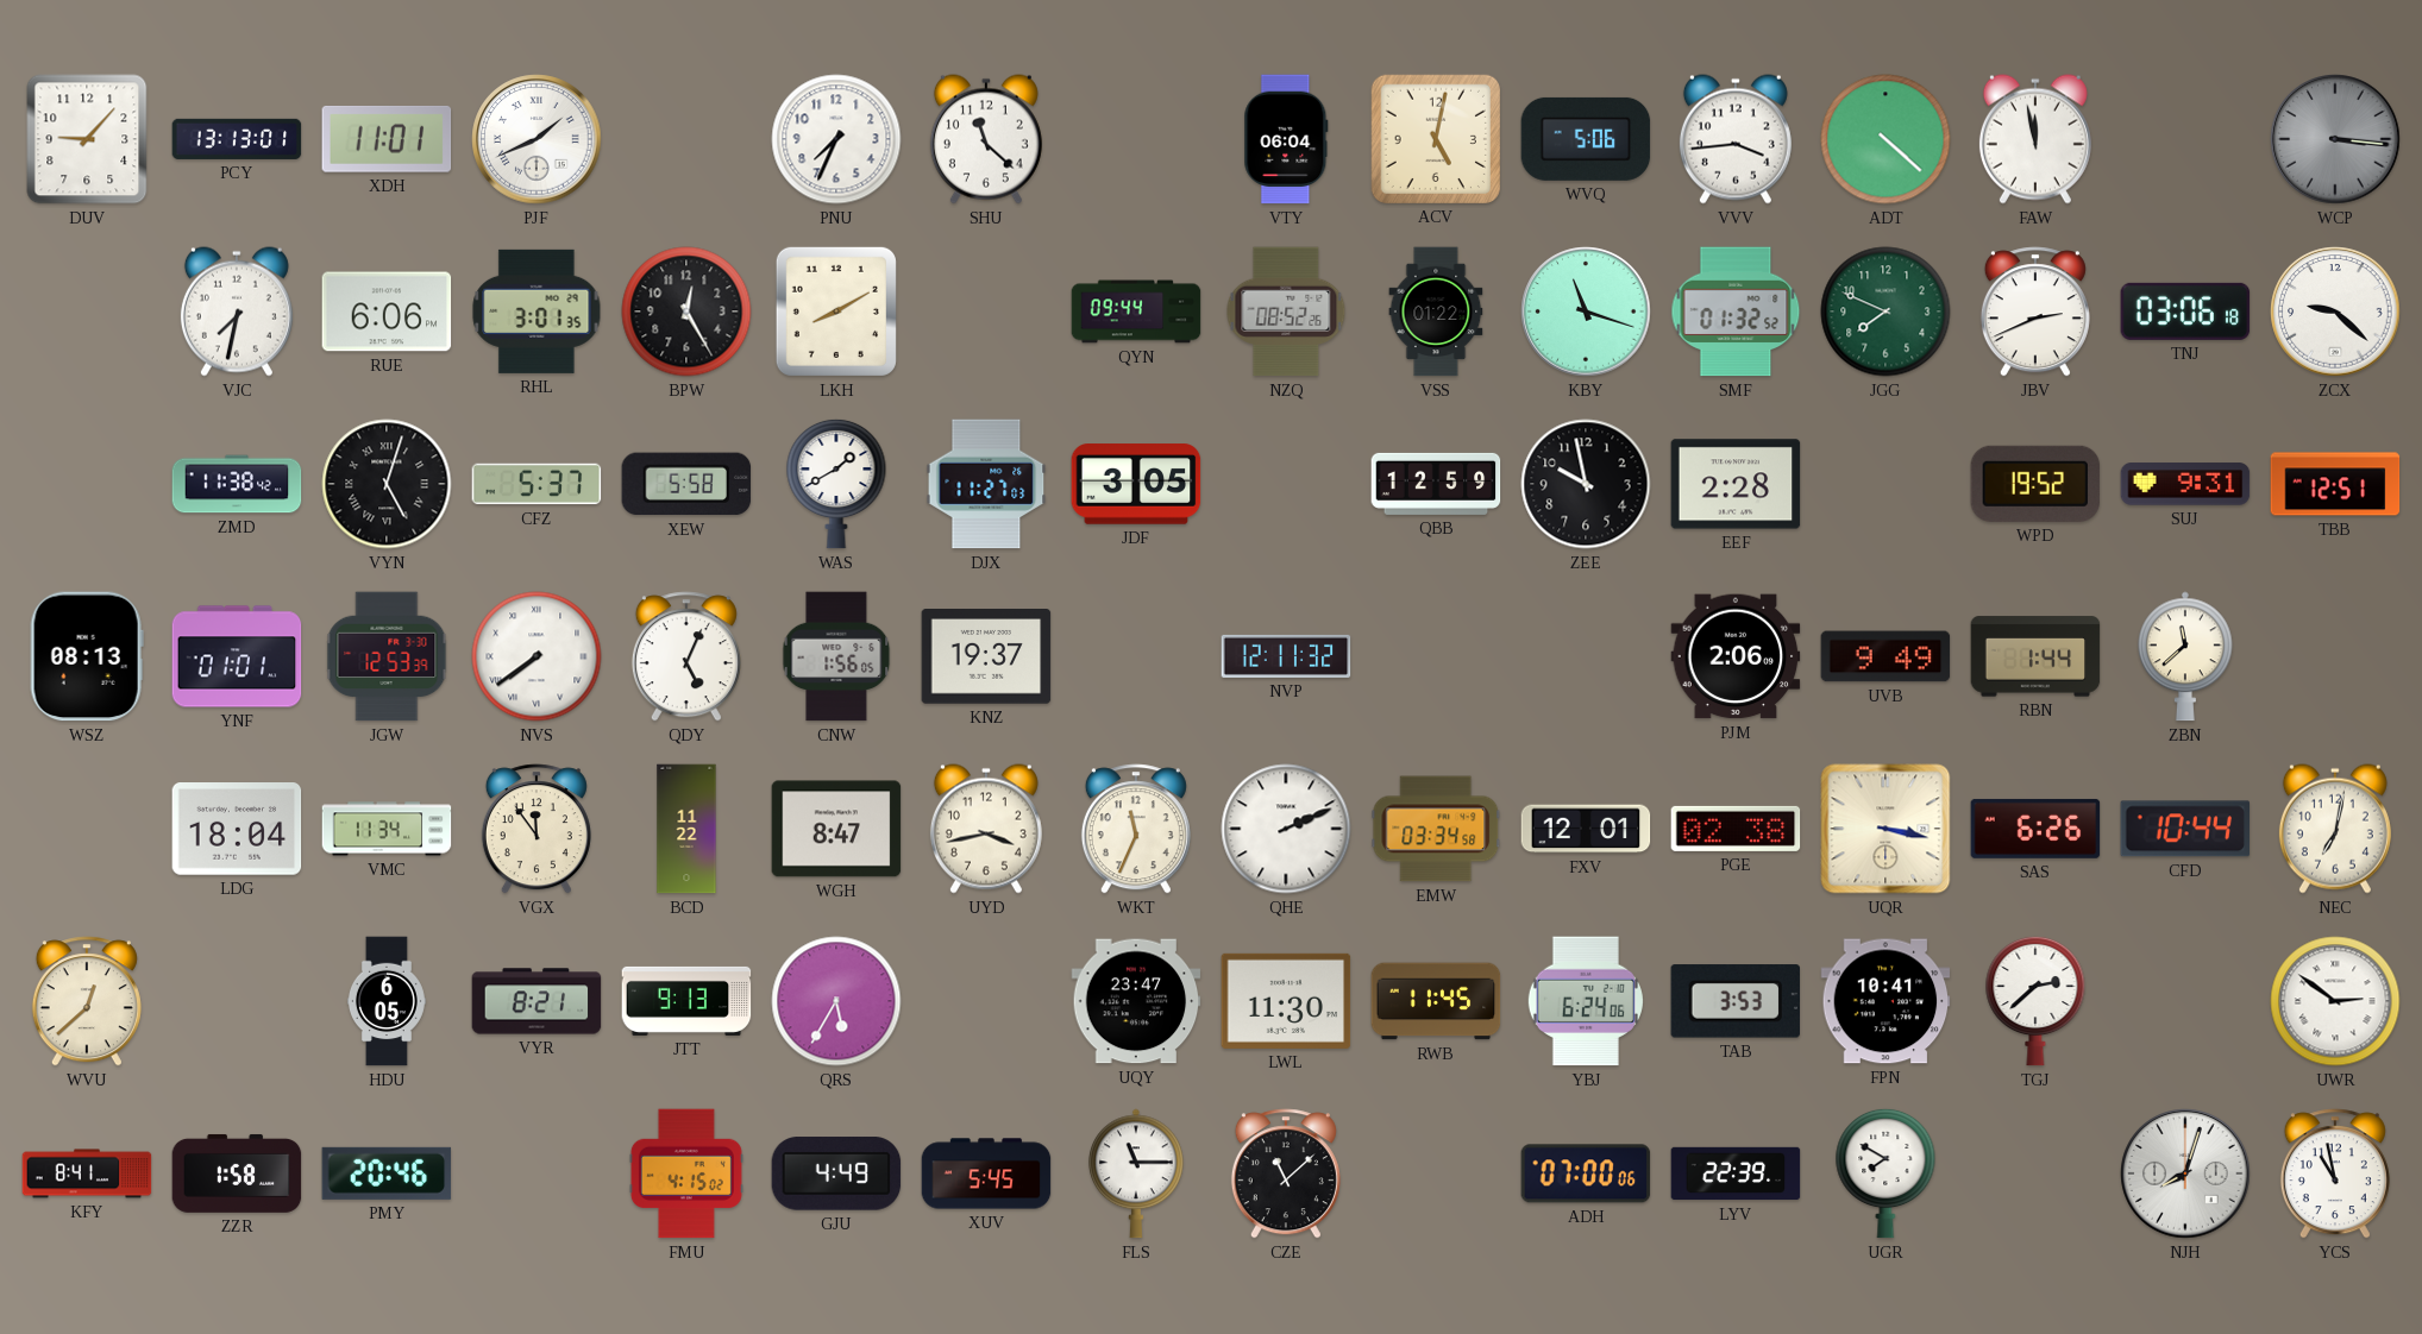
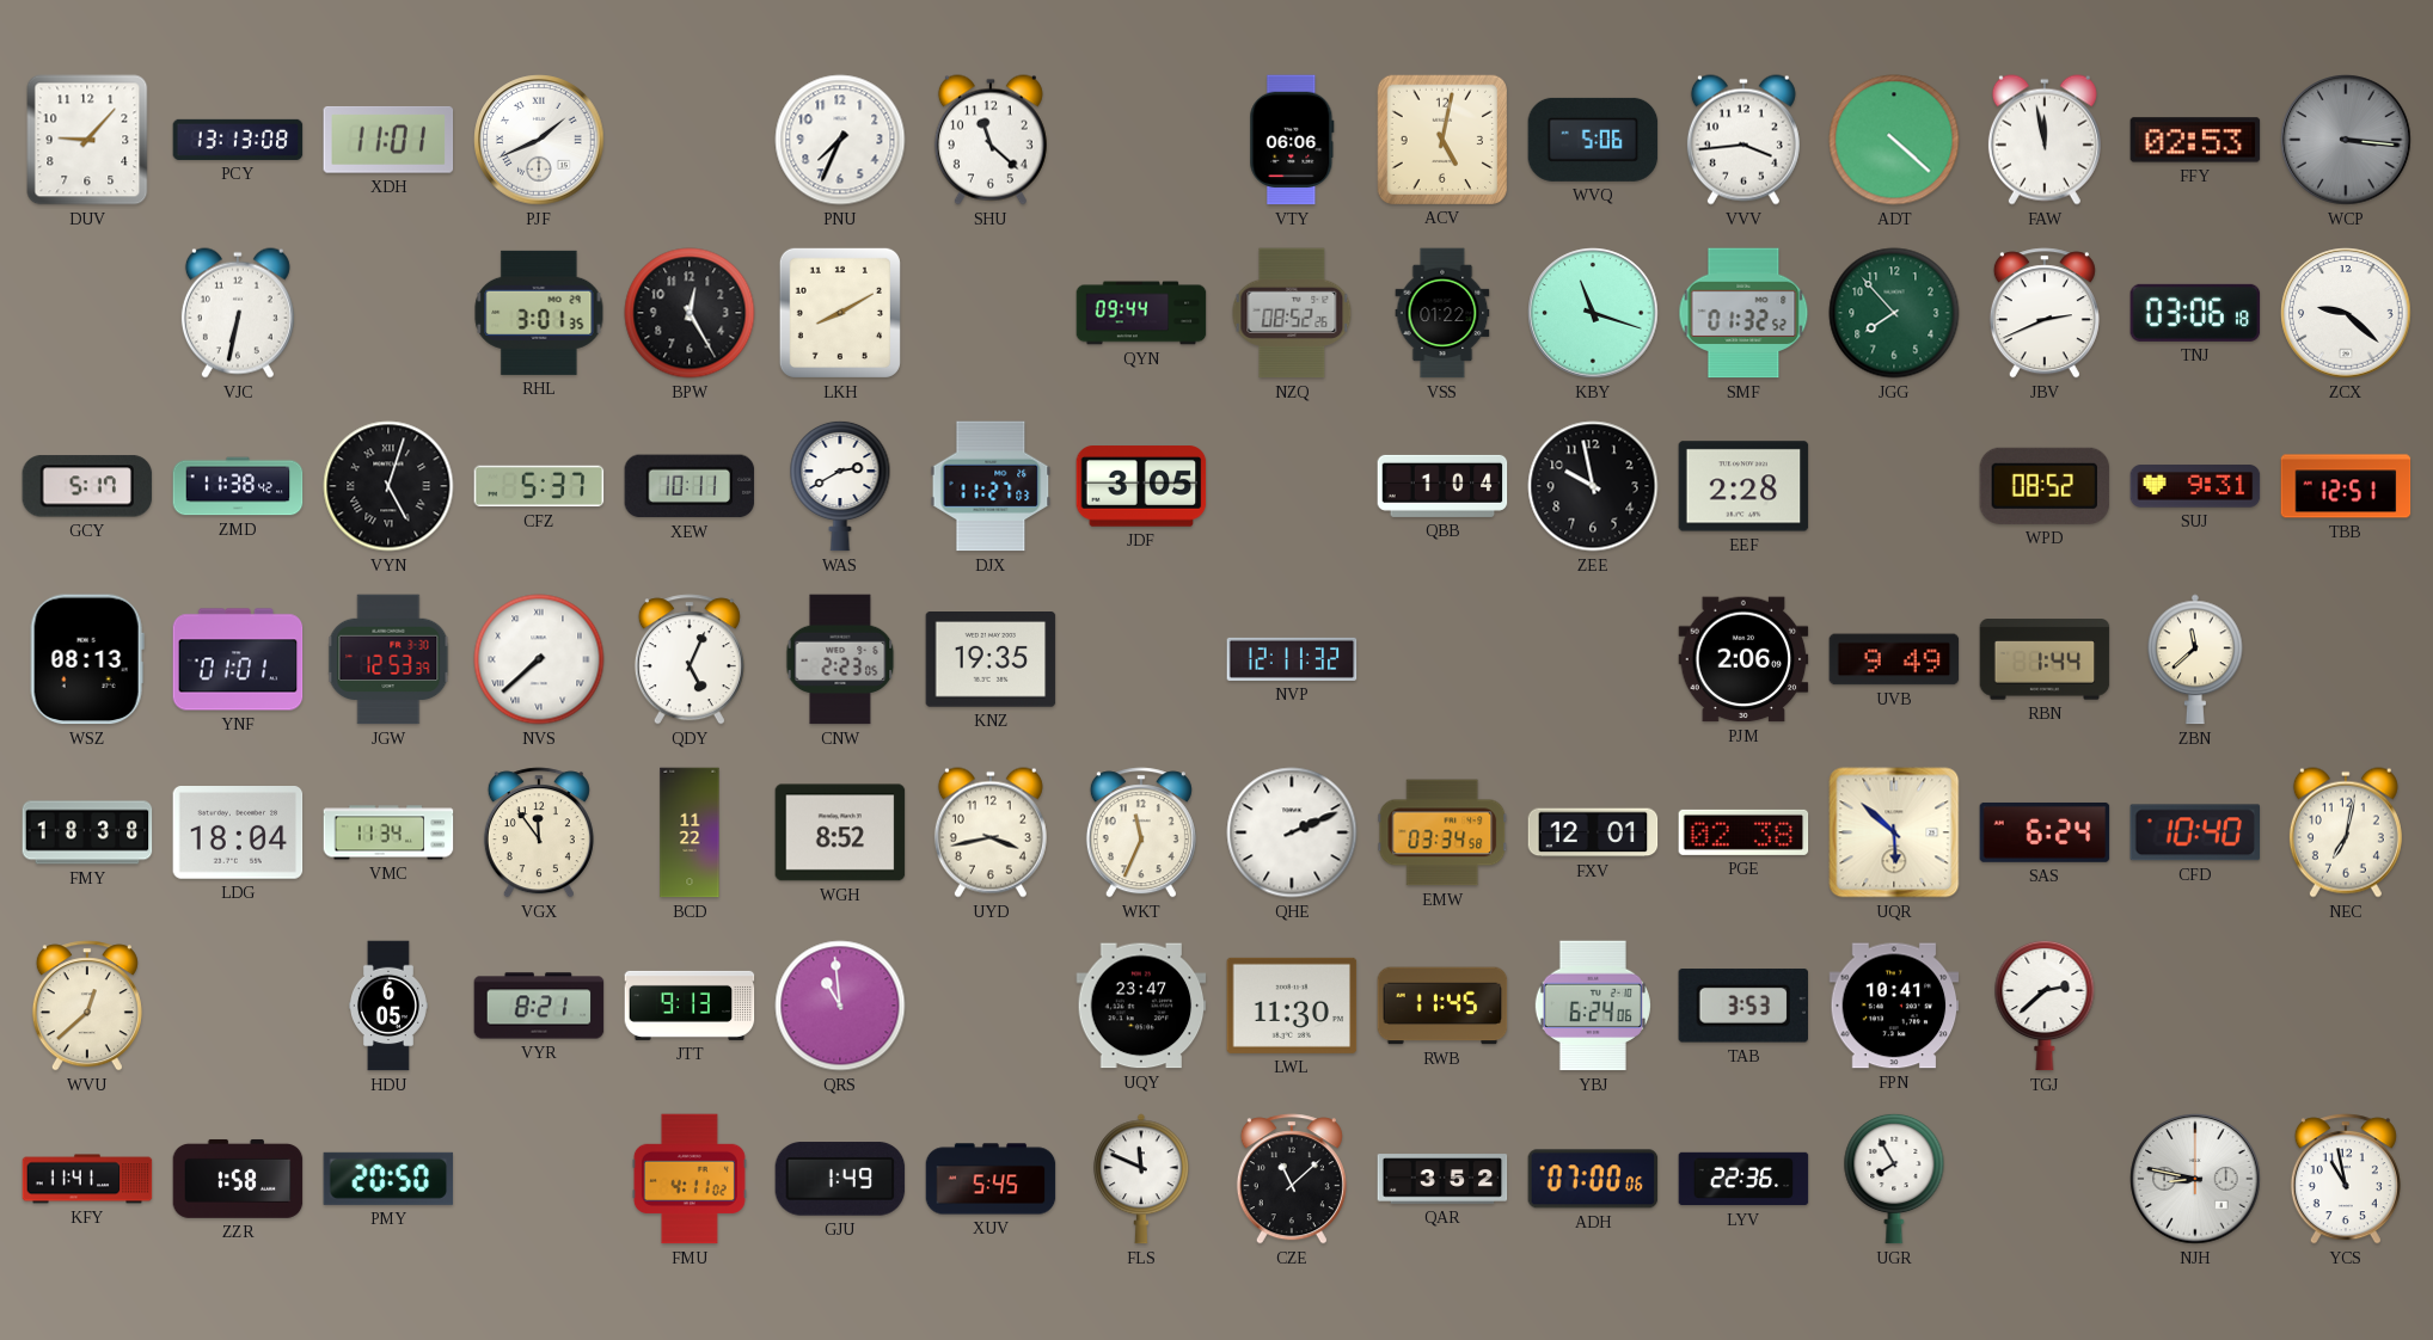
PCY: 13:13:01 -> 13:13:08 (238, 140)
VTY: 06:04 -> 06:06 (1292, 140)
FFY: none -> 02:53 (2195, 140)
VJC: 7:32 -> 6:32 (238, 313)
RUE: 6:06 -> none (387, 312)
JGG: 7:49 -> 7:53 (1894, 313)
GCY: none -> 5:17 (87, 486)
XEW: 5:58 -> 10:11 (690, 486)
WAS: 1:40 -> 2:40 (840, 486)
QBB: 12:59 -> 1:04 (1442, 486)
WPD: 19:52 -> 08:52 (2045, 486)
NVS: 7:39 -> 7:38 (539, 659)
CNW: 1:56 -> 2:23 (840, 659)
KNZ: 19:37 -> 19:35 (991, 659)
FMY: none -> 18:38 (87, 832)
WGH: 8:47 -> 8:52 (840, 832)
UQR: 3:17 -> 5:52 (1894, 832)
SAS: 6:26 -> 6:24 (2045, 832)
CFD: 10:44 -> 10:40 (2195, 832)
QRS: 5:35 -> 10:59 (840, 1006)
UWR: 2:51 -> none (2335, 1001)
KFY: 8:41 -> 11:41 (87, 1179)
PMY: 20:46 -> 20:50 (388, 1179)
FMU: 4:15 -> 4:11 (690, 1179)
GJU: 4:49 -> 1:49 (840, 1179)
FLS: 11:15 -> 11:49 (1142, 1179)
QAR: none -> 3:52 (1442, 1179)
LYV: 22:39 -> 22:36 (1743, 1179)
UGR: 7:50 -> 7:55 (1894, 1179)
NJH: 8:03 -> 8:47 (2195, 1179)
